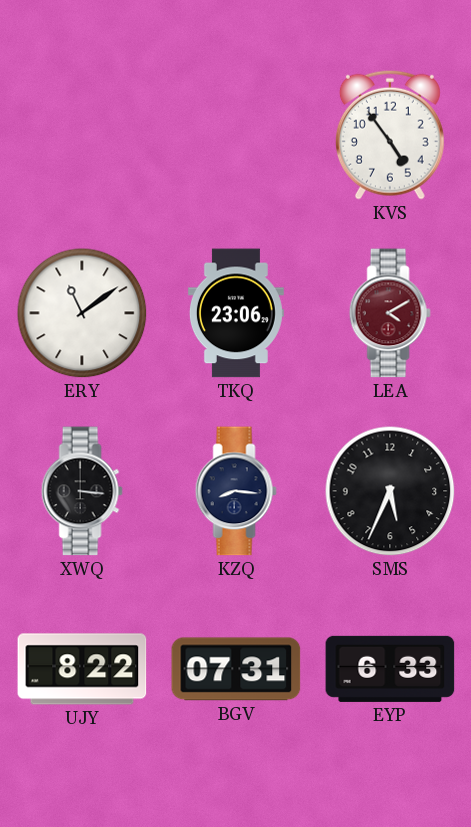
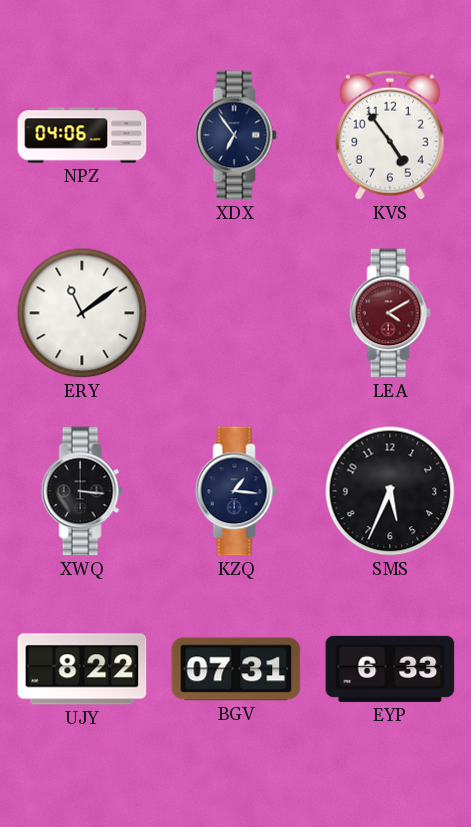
NPZ: none -> 04:06 (82, 135)
XDX: none -> 6:54 (236, 135)
TKQ: 23:06 -> none (236, 313)
KZQ: 8:16 -> 1:16 (236, 491)
